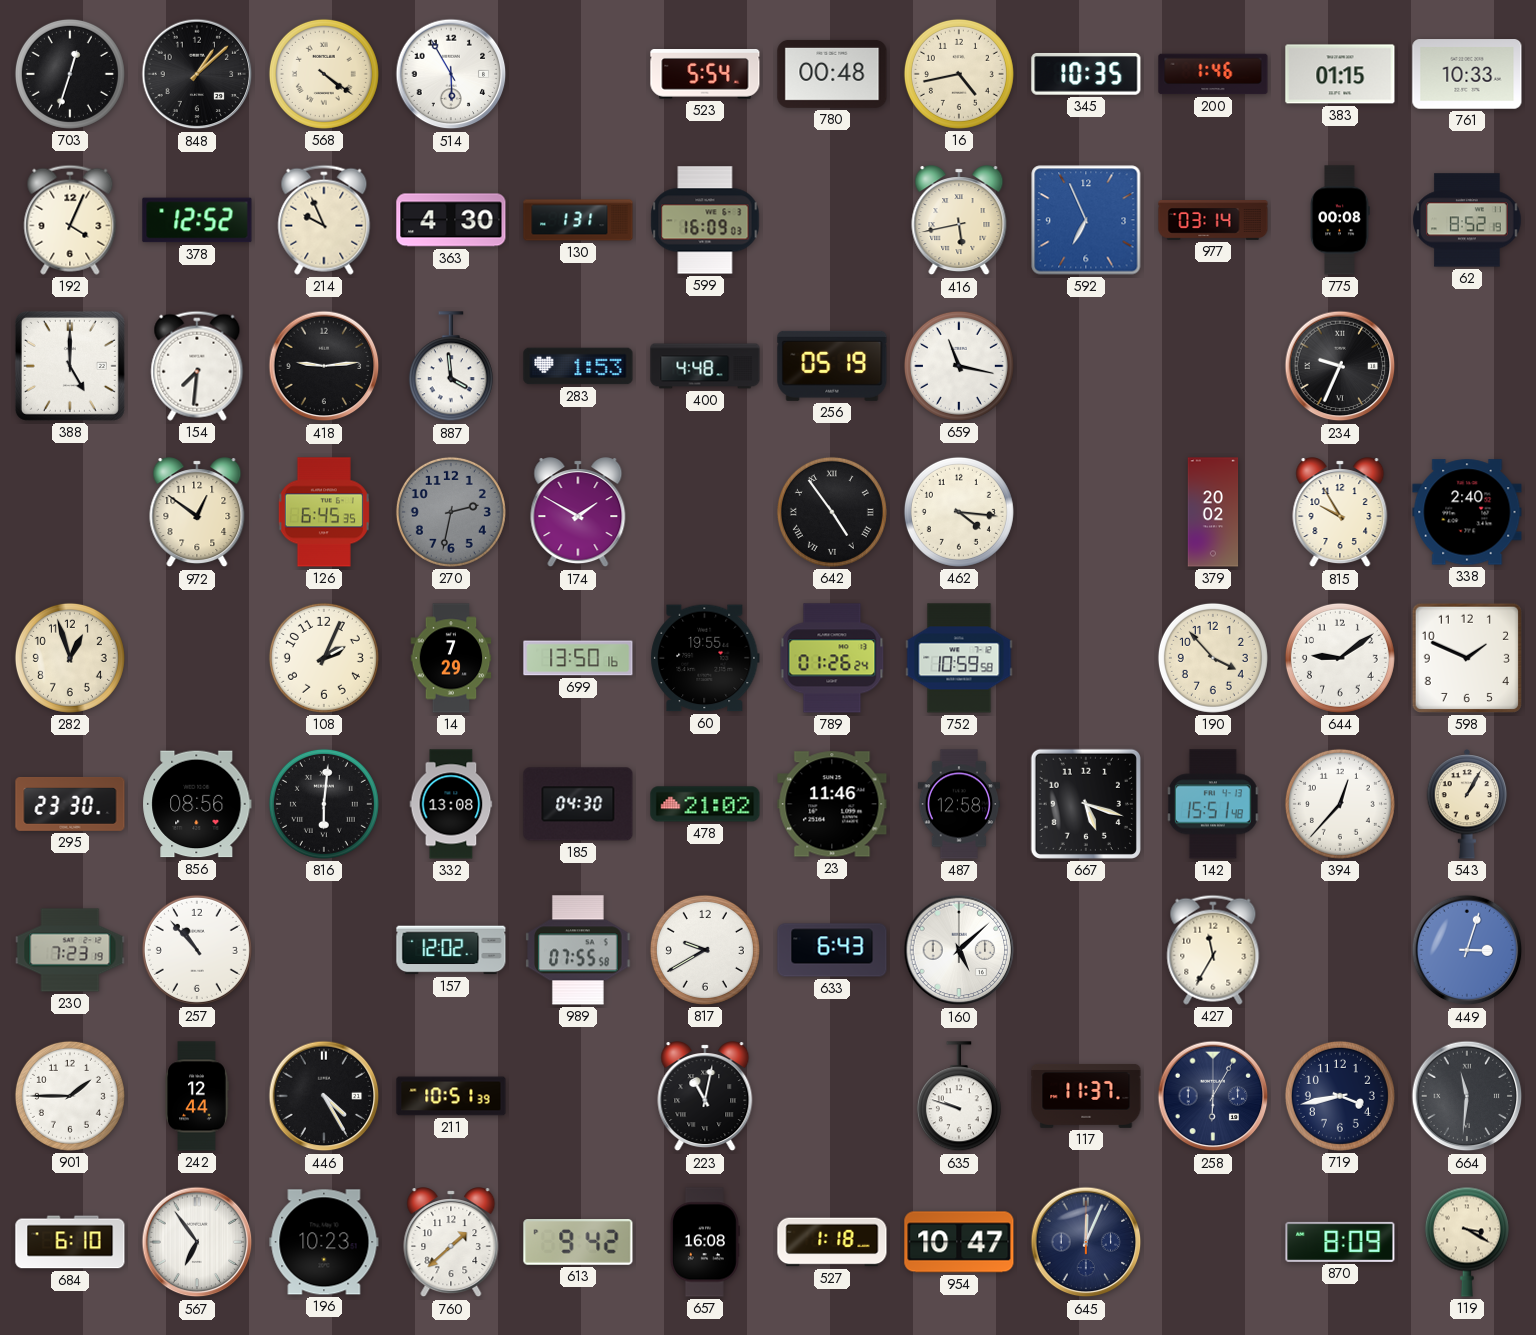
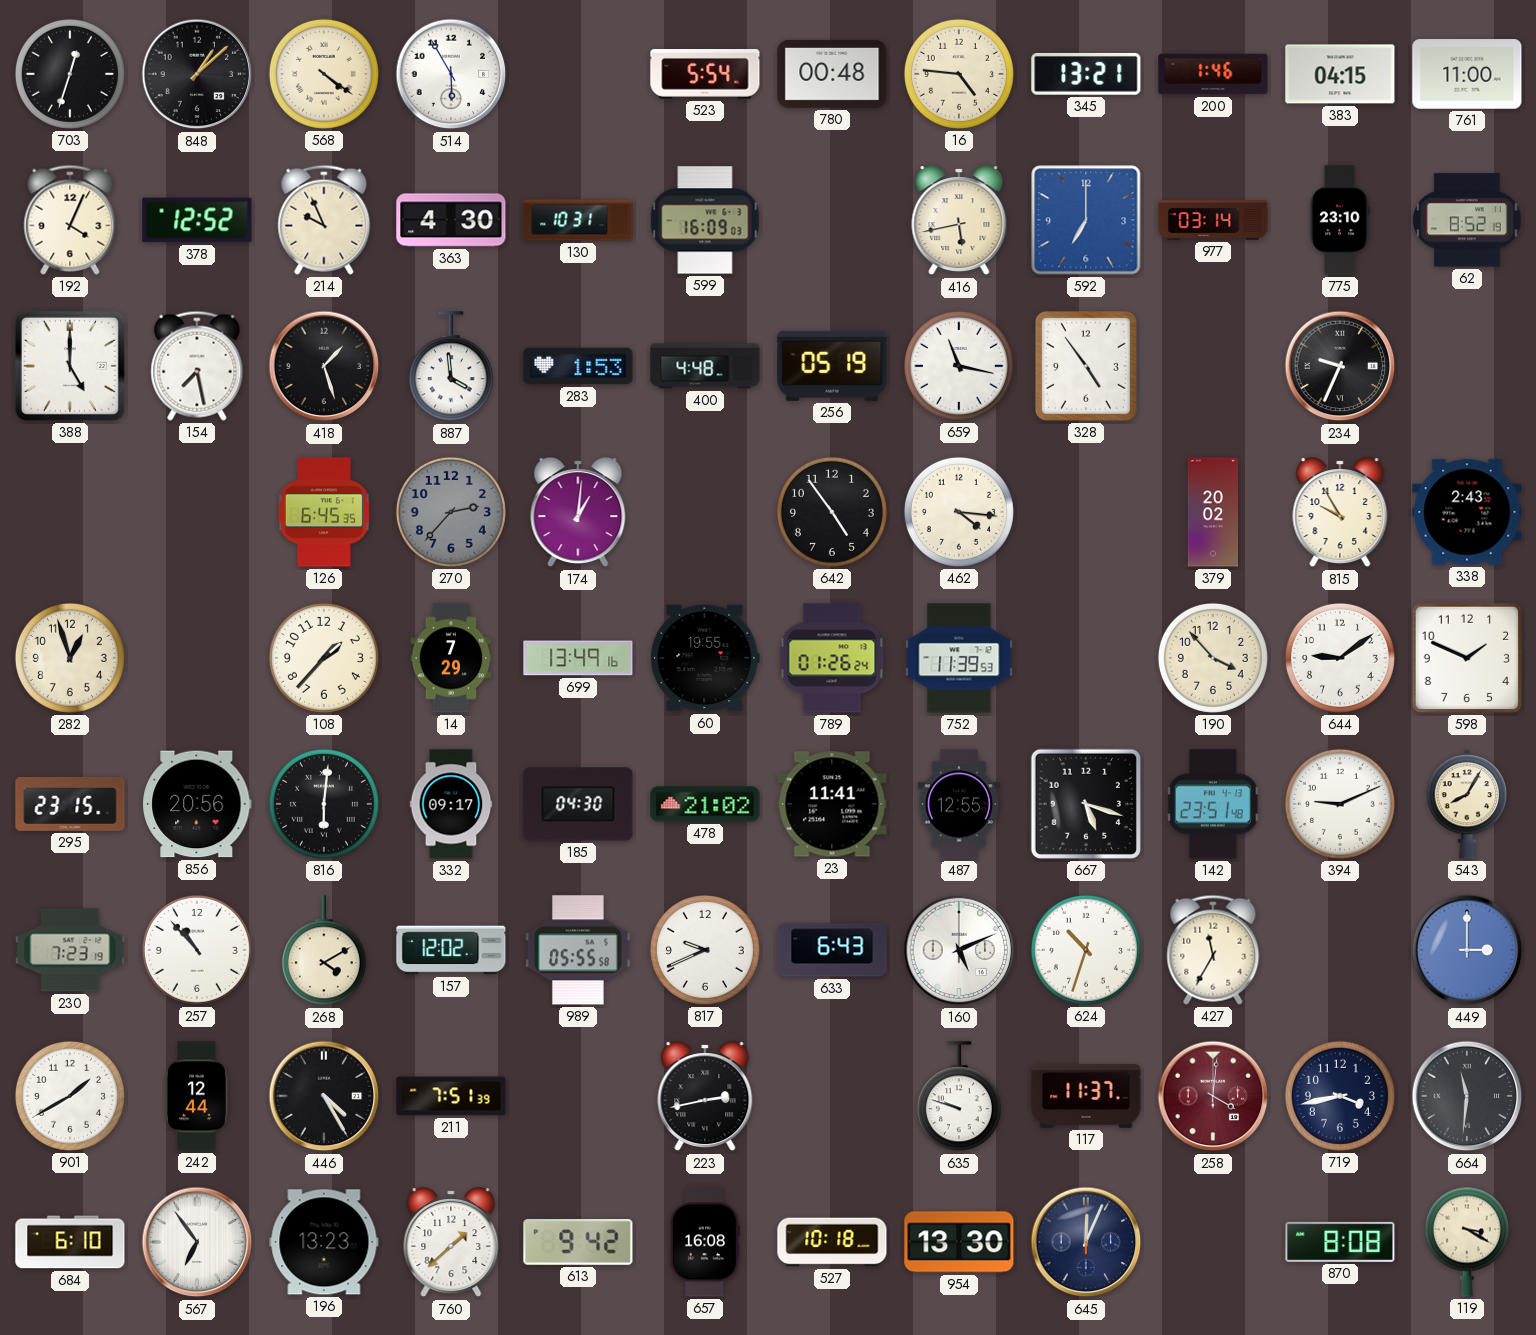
16: 4:43 -> 4:46 (959, 74)
345: 10:35 -> 13:21 (1086, 74)
383: 01:15 -> 04:15 (1340, 74)
761: 10:33 -> 11:00 (1467, 74)
130: 1:31 -> 10:31 (578, 220)
592: 6:56 -> 7:00 (1086, 220)
775: 00:08 -> 23:10 (1340, 220)
154: 7:31 -> 7:28 (197, 366)
418: 9:14 -> 1:27 (324, 366)
328: none -> 4:54 (1086, 366)
972: 12:51 -> none (197, 513)
270: 2:32 -> 2:37 (451, 512)
174: 1:50 -> 1:01 (578, 513)
642 numerals: Roman -> Arabic (832, 512)
338: 2:40 -> 2:43 (1467, 512)
108: 2:04 -> 1:37 (324, 658)
699: 13:50 -> 13:49 (578, 658)
752: 10:59 -> 11:39 (959, 658)
295: 23:30 -> 23:15 (70, 804)
856: 08:56 -> 20:56 (197, 804)
332: 13:08 -> 09:17 (451, 804)
23: 11:46 -> 11:41 (832, 804)
487: 12:58 -> 12:55 (958, 804)
142: 15:51 -> 23:51 (1213, 804)
394: 12:37 -> 9:11 (1340, 804)
543: 1:05 -> 8:05 (1467, 805)
268: none -> 4:10 (324, 951)
989: 07:55 -> 05:55 (578, 950)
817: 9:40 -> 9:41 (705, 950)
160: 5:08 -> 5:11 (959, 950)
624: none -> 10:33 (1086, 950)
449: 3:03 -> 3:00 (1467, 950)
901: 1:45 -> 1:40 (70, 1096)
211: 10:51 -> 7:51 (451, 1096)
223: 11:02 -> 2:43 (705, 1097)
258: 6:05 -> 4:01 (1213, 1096)
258 dial: navy -> burgundy (1213, 1096)
196: 10:23 -> 13:23 (324, 1242)
527: 1:18 -> 10:18 (832, 1242)
954: 10:47 -> 13:30 (959, 1242)
870: 8:09 -> 8:08 (1340, 1242)
